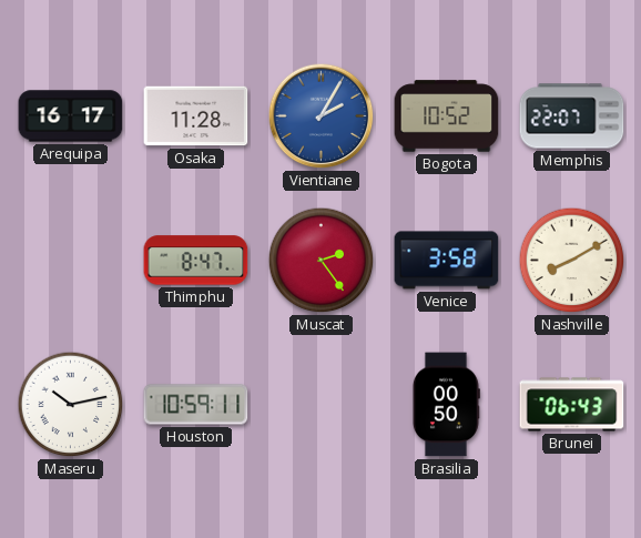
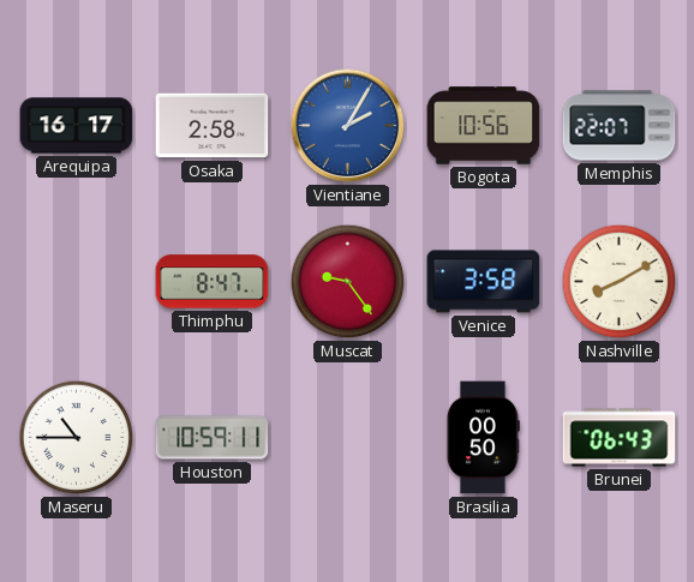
Osaka: 11:28 -> 2:58 (213, 126)
Bogota: 10:52 -> 10:56 (484, 126)
Muscat: 2:24 -> 9:24 (348, 282)
Maseru: 10:13 -> 10:45 (77, 438)
